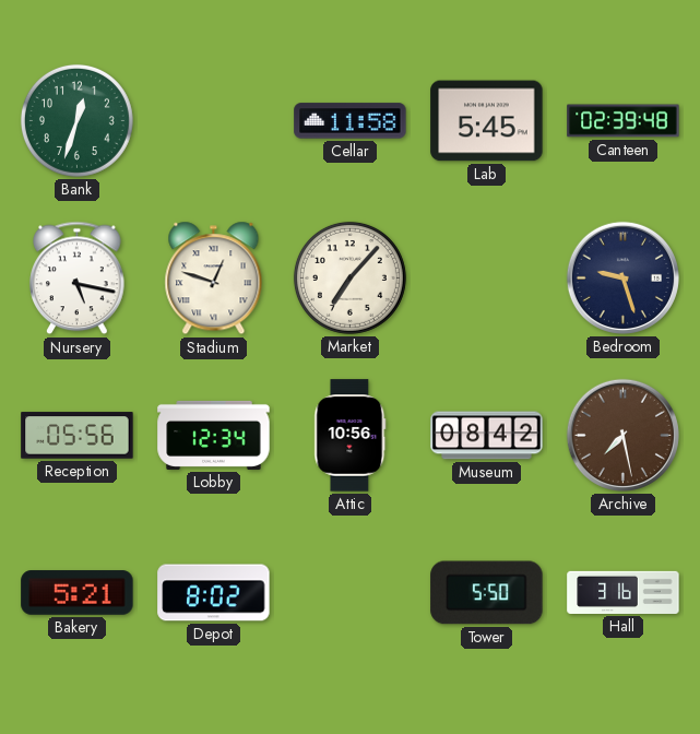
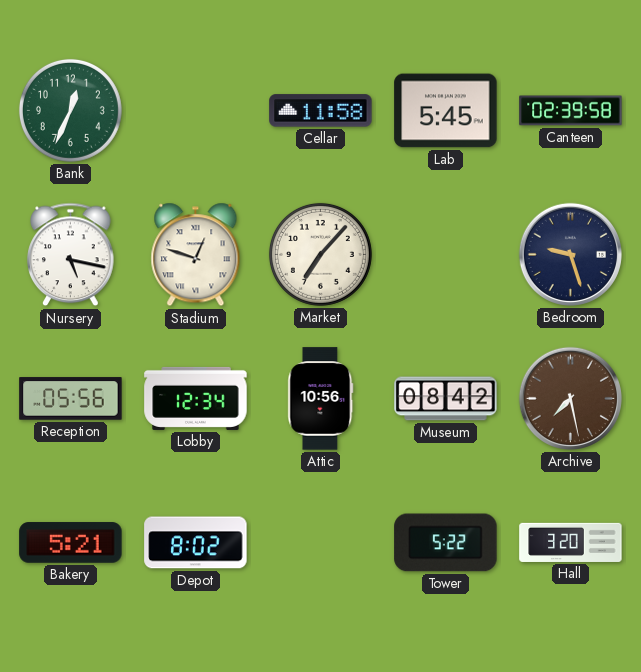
Bank: 12:33 -> 12:34 (70, 110)
Canteen: 02:39:48 -> 02:39:58 (571, 111)
Tower: 5:50 -> 5:22 (446, 543)
Hall: 3:16 -> 3:20 (571, 542)
